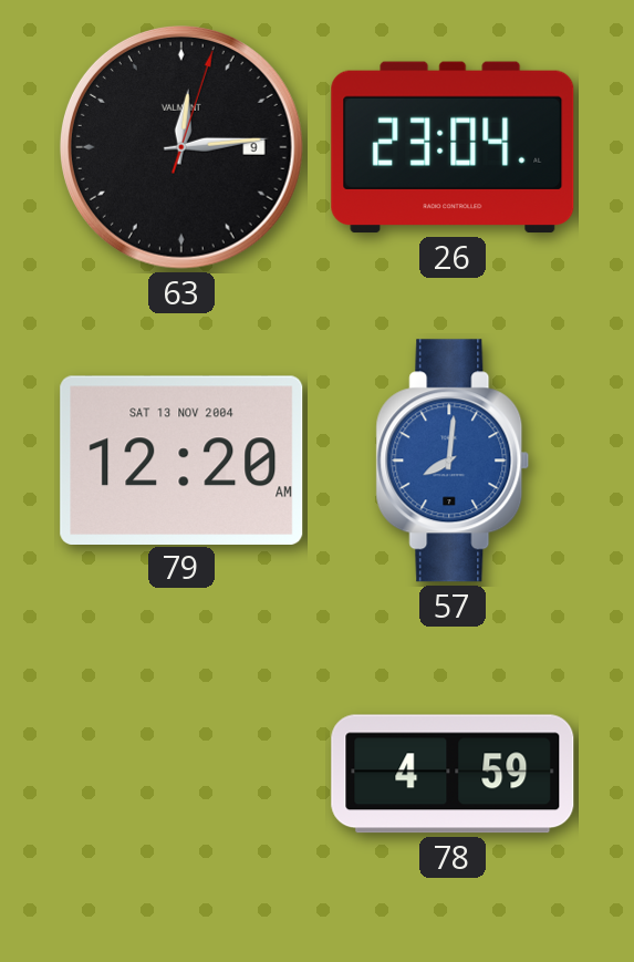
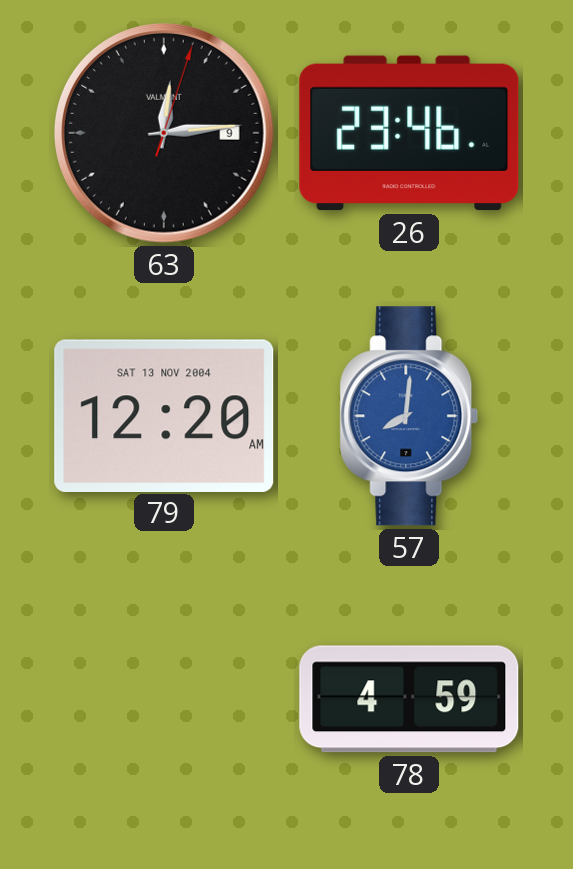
26: 23:04 -> 23:46 (409, 133)
